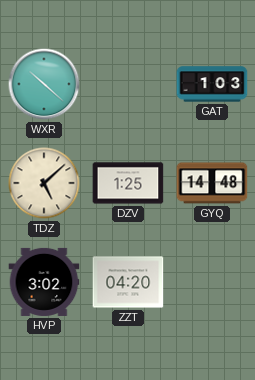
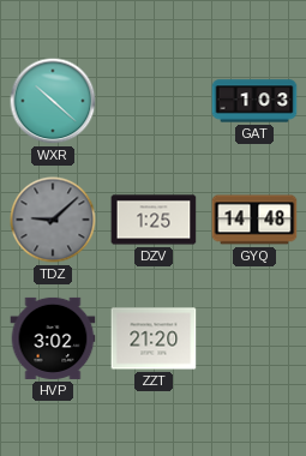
TDZ: 5:08 -> 9:08 (53, 220)
TDZ dial: cream -> grey (53, 220)
ZZT: 04:20 -> 21:20 (154, 338)
